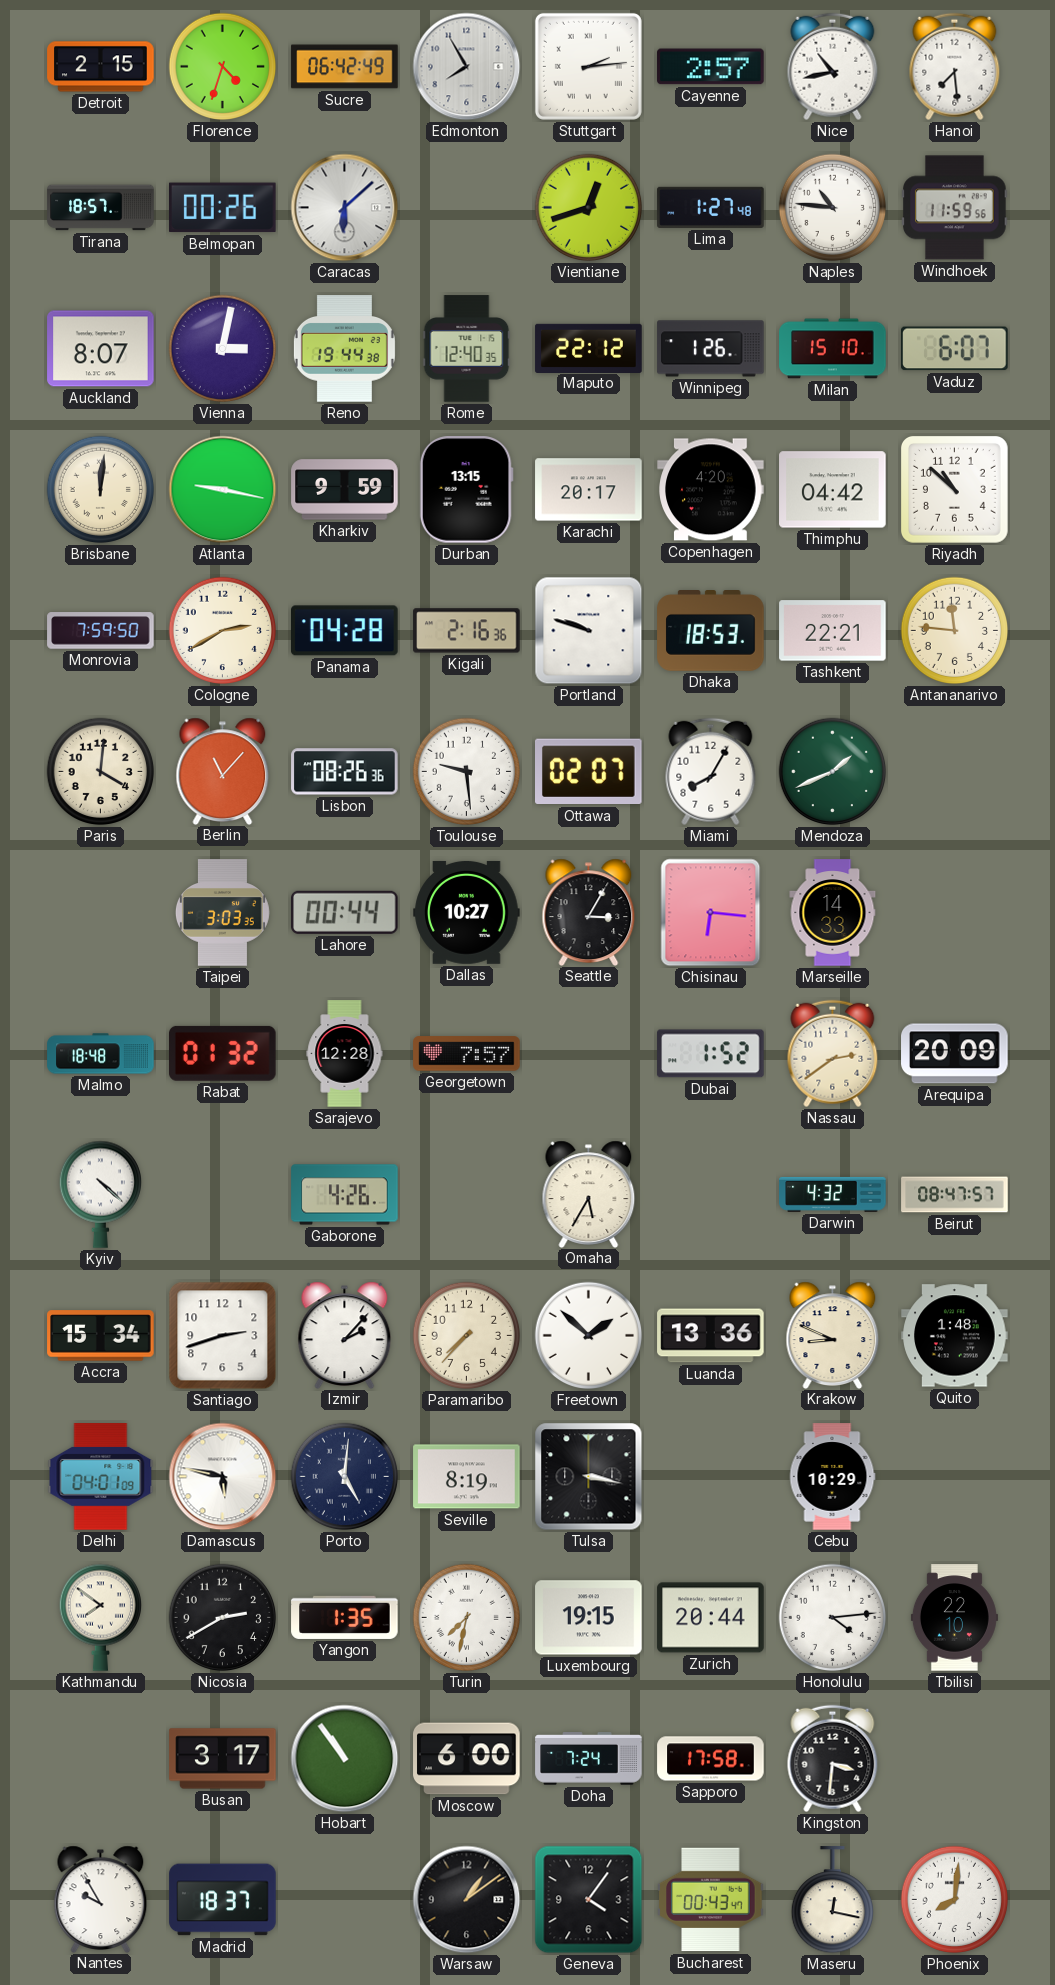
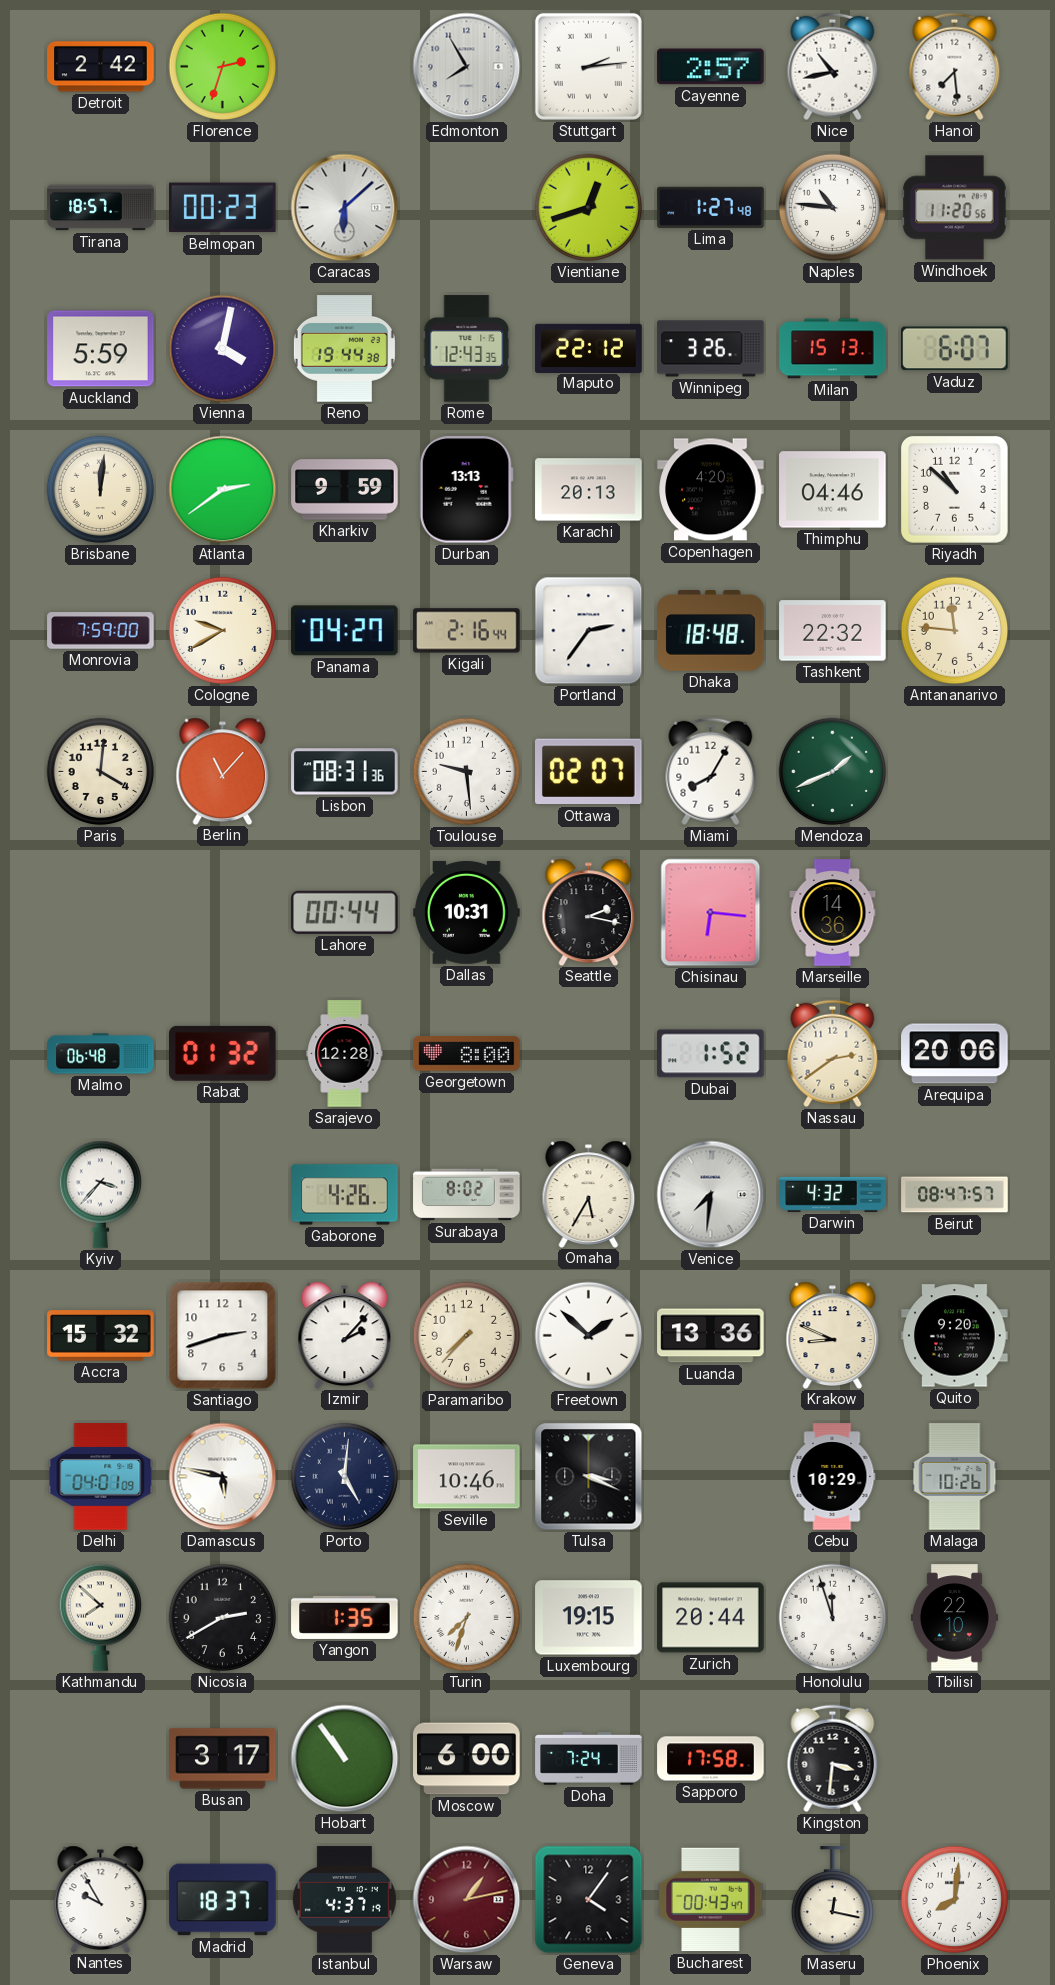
Detroit: 2:15 -> 2:42 (101, 67)
Florence: 4:33 -> 2:33 (223, 67)
Sucre: 06:42 -> none (345, 67)
Belmopan: 00:26 -> 00:23 (223, 208)
Windhoek: 11:59 -> 11:20 (955, 208)
Auckland: 8:07 -> 5:59 (101, 349)
Vienna: 3:02 -> 4:02 (223, 349)
Rome: 12:40 -> 12:43 (467, 349)
Winnipeg: 1:26 -> 3:26 (711, 349)
Milan: 15:10 -> 15:13 (833, 349)
Atlanta: 9:17 -> 2:39 (223, 490)
Durban: 13:15 -> 13:13 (466, 490)
Karachi: 20:17 -> 20:13 (589, 490)
Thimphu: 04:42 -> 04:46 (833, 490)
Monrovia: 7:59:50 -> 7:59:00 (101, 631)
Cologne: 2:40 -> 9:40 (223, 631)
Panama: 04:28 -> 04:27 (345, 631)
Kigali: 2:16:36 -> 2:16:44 (467, 631)
Portland: 9:48 -> 2:36 (589, 631)
Dhaka: 18:53 -> 18:48 (711, 631)
Tashkent: 22:21 -> 22:32 (833, 631)
Lisbon: 08:26 -> 08:31 (345, 772)
Taipei: 3:03 -> none (222, 913)
Dallas: 10:27 -> 10:31 (467, 912)
Seattle: 3:05 -> 2:17 (589, 912)
Marseille: 14:33 -> 14:36 (833, 913)
Malmo: 18:48 -> 06:48 (101, 1054)
Georgetown: 7:57 -> 8:00 (467, 1054)
Arequipa: 20:09 -> 20:06 (955, 1054)
Kyiv: 4:22 -> 3:37 (100, 1194)
Surabaya: none -> 8:02 (467, 1195)
Venice: none -> 7:31 (711, 1195)
Accra: 15:34 -> 15:32 (101, 1336)
Quito: 1:48 -> 9:20 (955, 1336)
Seville: 8:19 -> 10:46 (467, 1477)
Tulsa: 3:17 -> 3:19 (589, 1477)
Malaga: none -> 10:26 (955, 1477)
Kathmandu: 7:51 -> 7:52 (100, 1617)
Turin: 7:32 -> 7:33 (467, 1618)
Honolulu: 4:14 -> 11:57 (833, 1618)
Istanbul: none -> 4:37 (344, 1900)
Warsaw: 1:09 -> 1:13 (467, 1900)
Warsaw dial: black -> burgundy (467, 1900)
